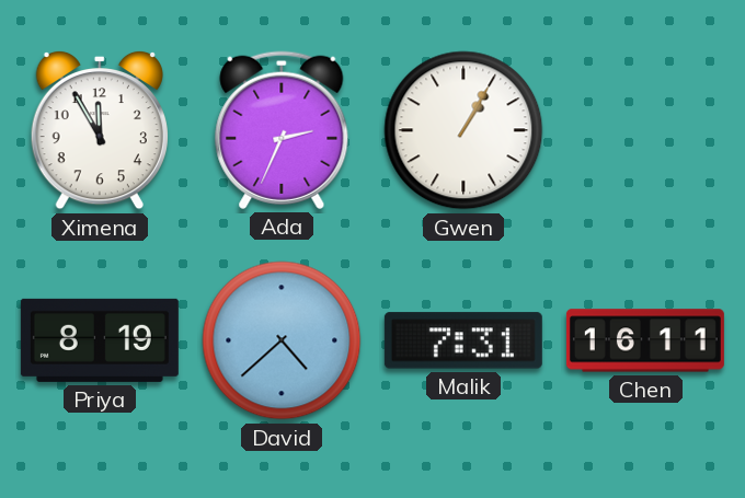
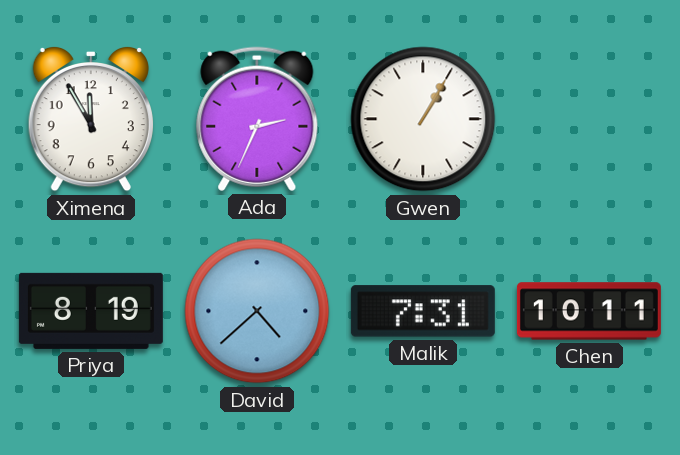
Chen: 16:11 -> 10:11 (589, 311)
